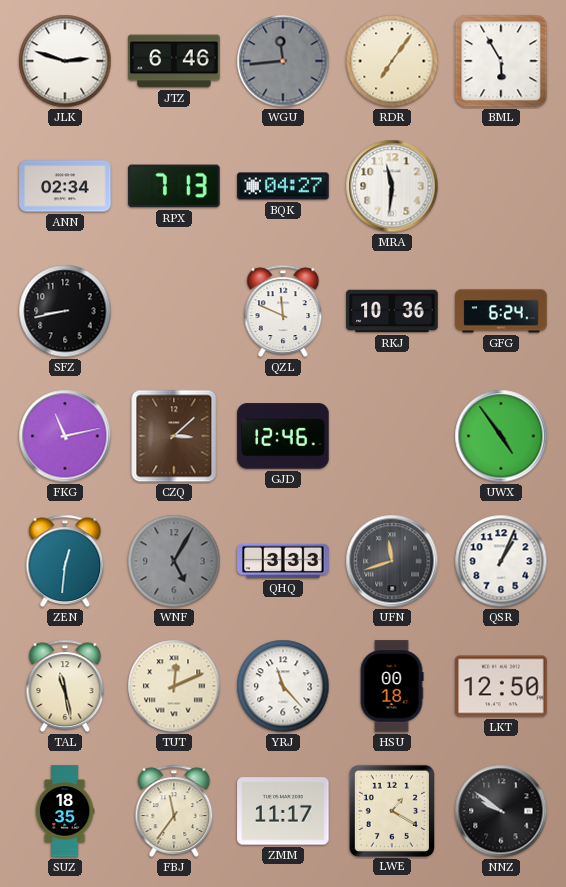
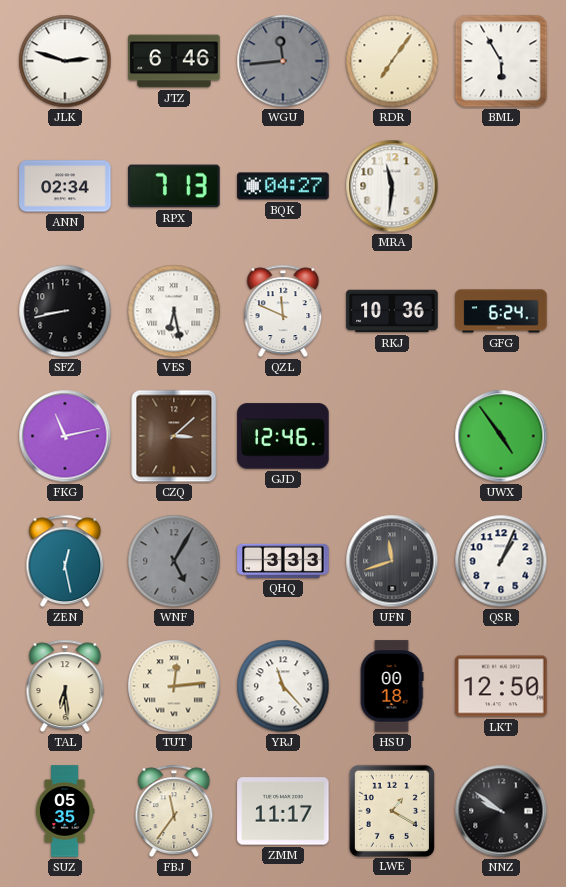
VES: none -> 6:28 (174, 311)
ZEN: 12:31 -> 12:28 (65, 561)
TAL: 11:28 -> 6:29 (65, 686)
TUT: 12:11 -> 12:14 (174, 686)
SUZ: 18:35 -> 05:35 (65, 811)
